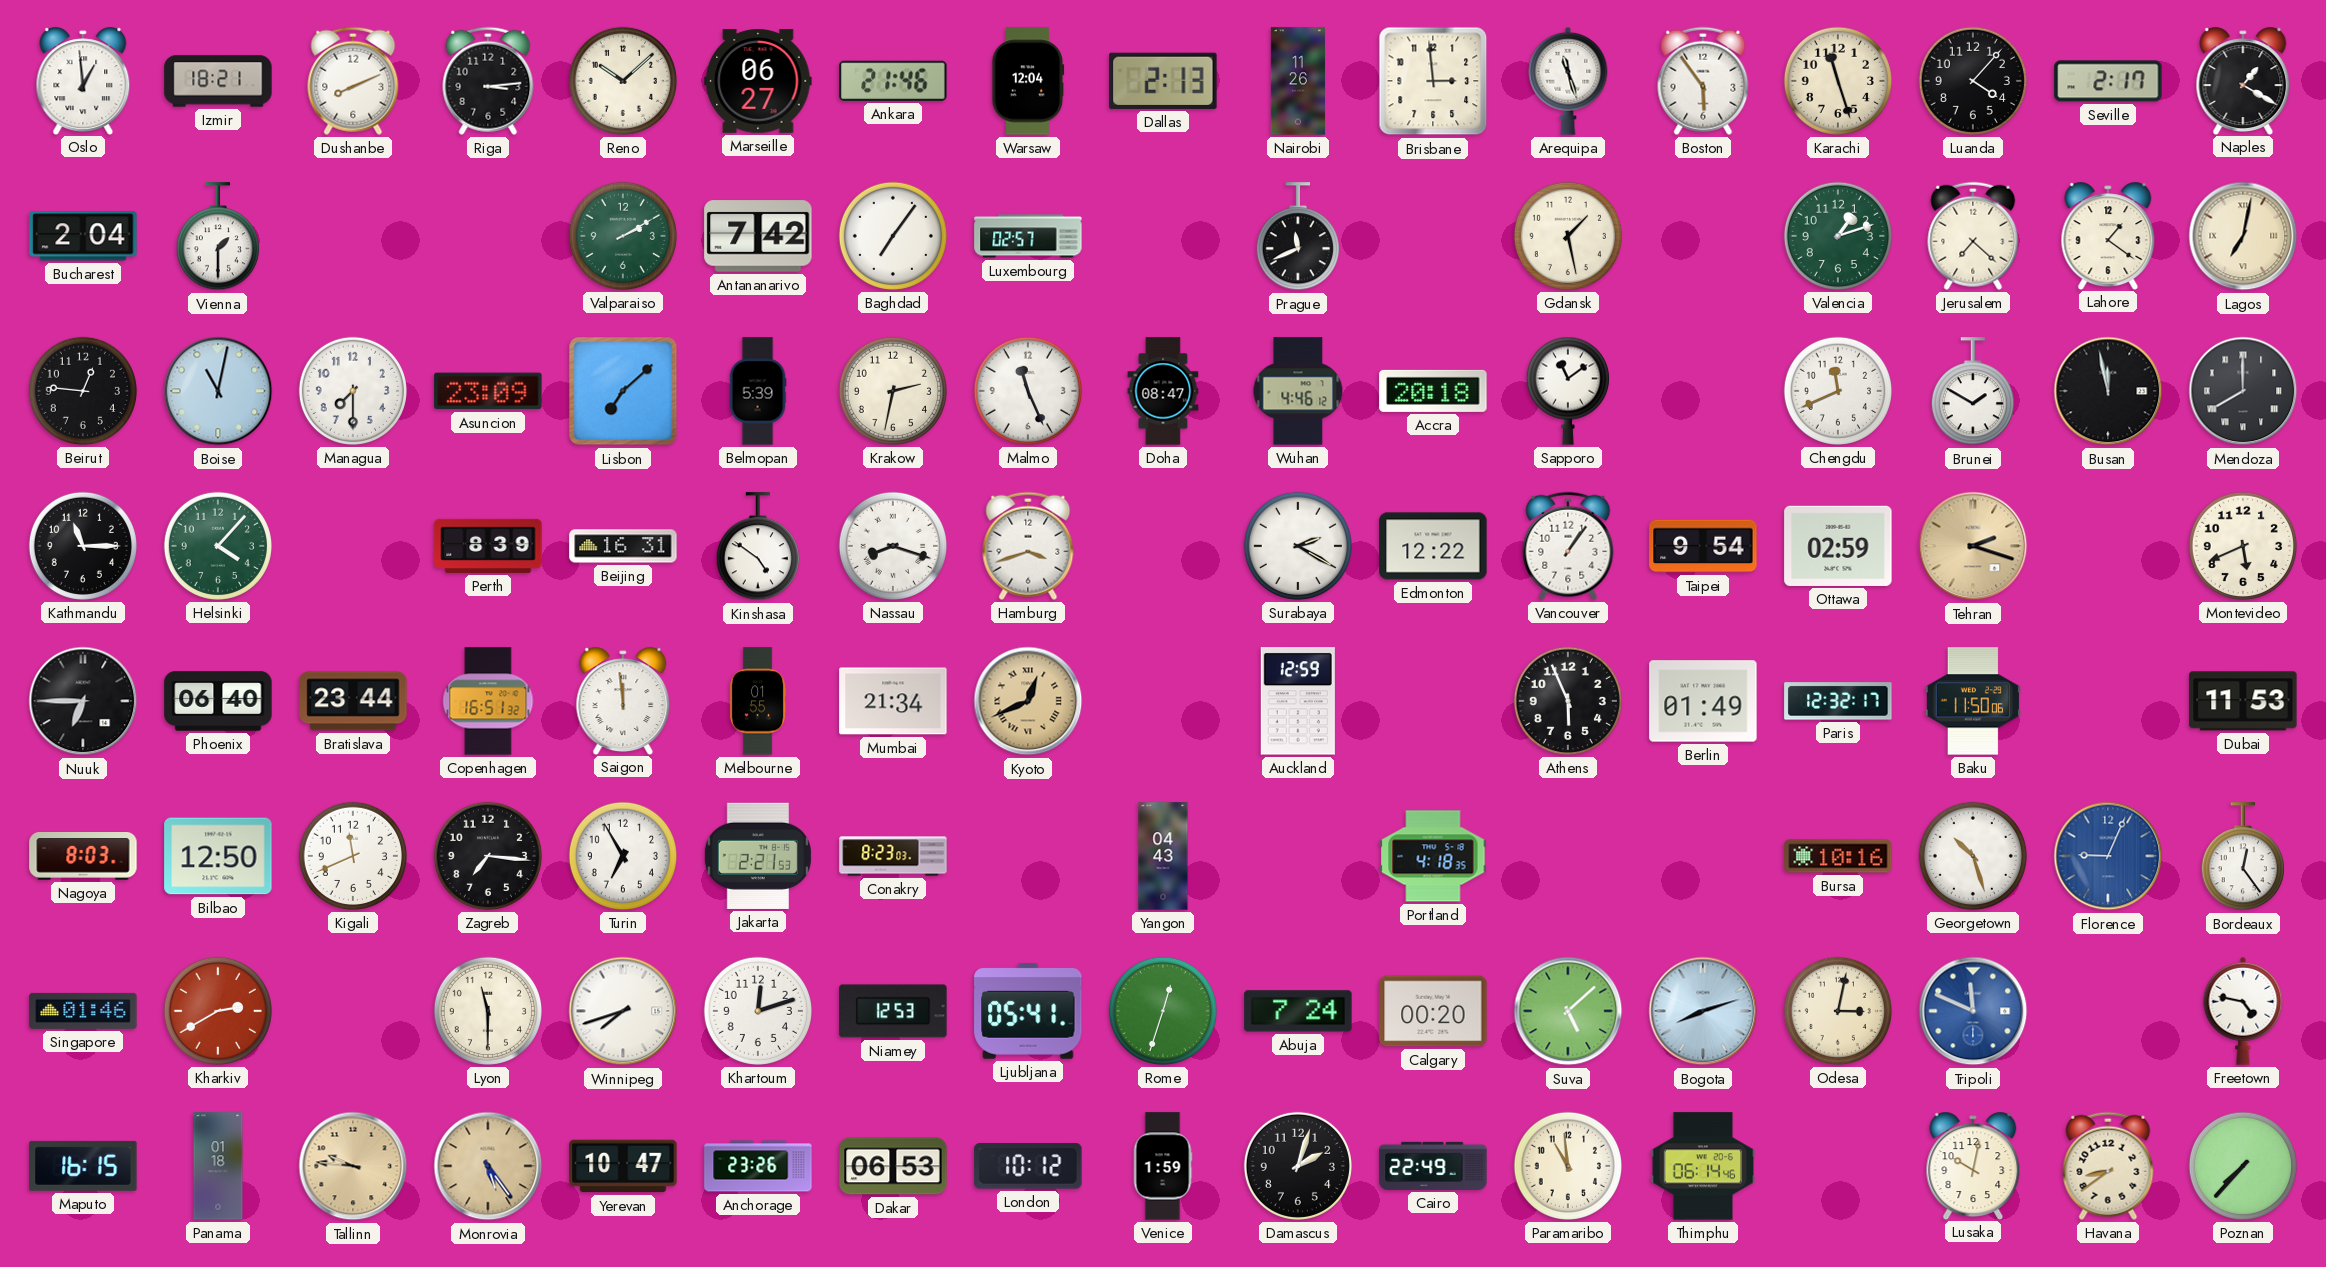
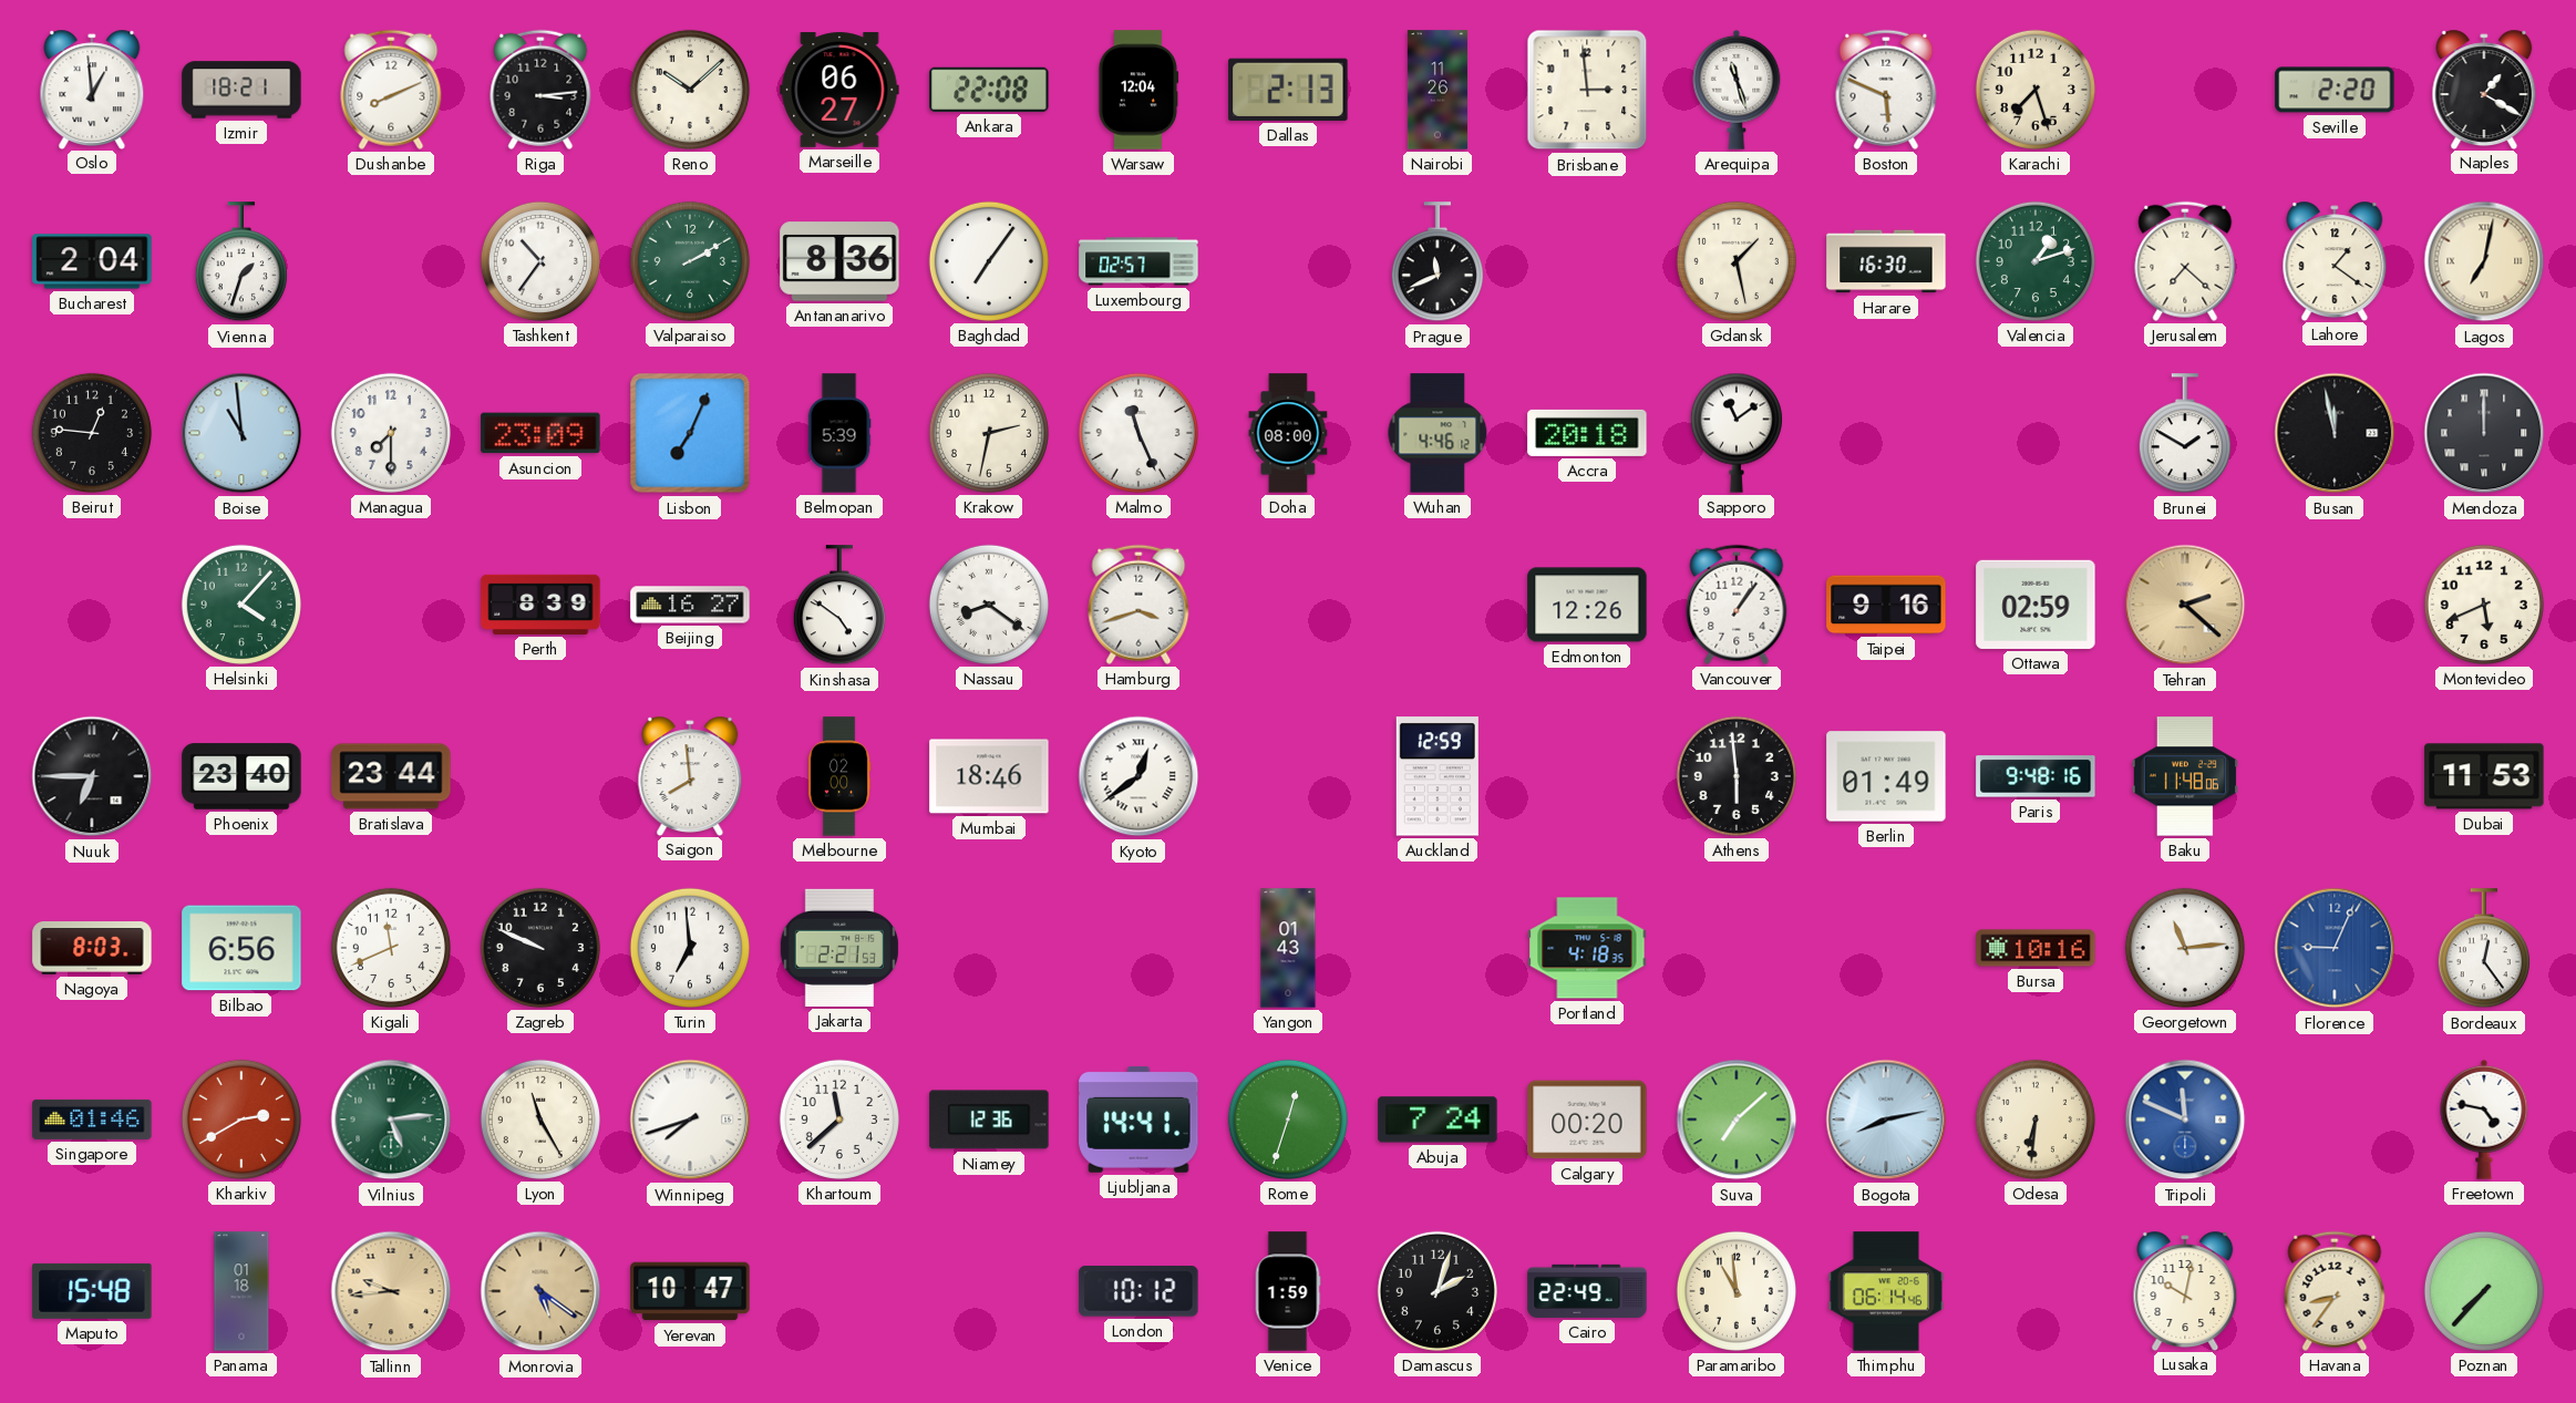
Ankara: 21:46 -> 22:08 (989, 90)
Boston: 5:54 -> 5:49 (1886, 90)
Karachi: 11:27 -> 7:27 (2036, 90)
Luanda: 4:07 -> none (1973, 81)
Seville: 2:17 -> 2:20 (2335, 90)
Vienna: 1:30 -> 1:33 (241, 262)
Tashkent: none -> 10:36 (540, 261)
Antananarivo: 7:42 -> 8:36 (839, 261)
Harare: none -> 16:30 (1886, 261)
Boise: 11:02 -> 10:59 (241, 433)
Lisbon: 7:08 -> 7:04 (690, 433)
Doha: 08:47 -> 08:00 (1288, 433)
Chengdu: 11:41 -> none (1838, 391)
Mendoza: 8:00 -> 12:00 (2484, 433)
Kathmandu: 11:15 -> none (83, 546)
Beijing: 16:31 -> 16:27 (690, 605)
Nassau: 8:18 -> 8:21 (989, 605)
Surabaya: 2:20 -> none (1298, 546)
Edmonton: 12:22 -> 12:26 (1587, 605)
Taipei: 9:54 -> 9:16 (1886, 605)
Tehran: 2:18 -> 2:22 (2185, 605)
Phoenix: 06:40 -> 23:40 (241, 776)
Copenhagen: 16:51 -> none (488, 701)
Saigon: 11:59 -> 7:59 (690, 775)
Melbourne: 01:55 -> 02:00 (839, 776)
Mumbai: 21:34 -> 18:46 (989, 776)
Kyoto: 12:41 -> 12:39 (1138, 776)
Kyoto dial: champagne -> white (1138, 776)
Athens: 5:56 -> 5:59 (1737, 776)
Paris: 12:32 -> 9:48 (2036, 776)
Baku: 11:50 -> 11:48 (2185, 776)
Bilbao: 12:50 -> 6:56 (241, 948)
Zagreb: 7:16 -> 9:49 (540, 948)
Turin: 6:55 -> 6:59 (690, 948)
Conakry: 8:23 -> none (893, 856)
Yangon: 04:43 -> 01:43 (1288, 948)
Georgetown: 10:27 -> 11:14 (2185, 948)
Vilnius: none -> 5:14 (391, 1120)
Lyon: 11:30 -> 11:25 (540, 1120)
Khartoum: 12:12 -> 11:38 (839, 1120)
Niamey: 12:53 -> 12:36 (989, 1120)
Ljubljana: 05:41 -> 14:41 (1138, 1120)
Suva: 5:08 -> 7:08 (1737, 1120)
Bogota: 8:12 -> 8:13 (1886, 1120)
Odesa: 3:02 -> 6:31 (2036, 1120)
Maputo: 16:15 -> 15:48 (92, 1291)
Tallinn: 9:46 -> 9:44 (391, 1291)
Monrovia: 5:24 -> 5:21 (540, 1291)
Anchorage: 23:26 -> none (758, 1166)
Dakar: 06:53 -> none (893, 1166)
Havana: 8:39 -> 8:36 (2335, 1291)
